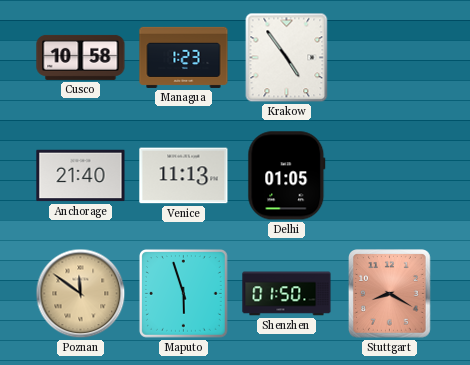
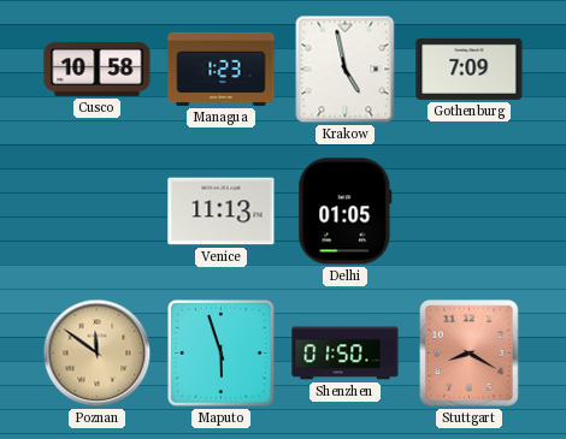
Krakow: 4:54 -> 4:58 (346, 70)
Gothenburg: none -> 7:09 (470, 69)
Anchorage: 21:40 -> none (81, 176)
